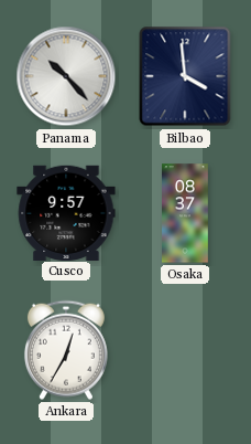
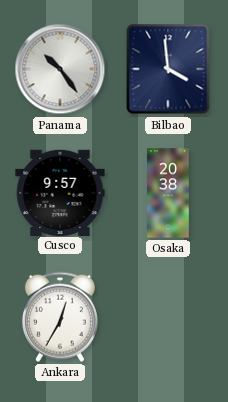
Panama: 10:23 -> 10:24 (60, 69)
Osaka: 08:37 -> 20:38 (169, 193)
